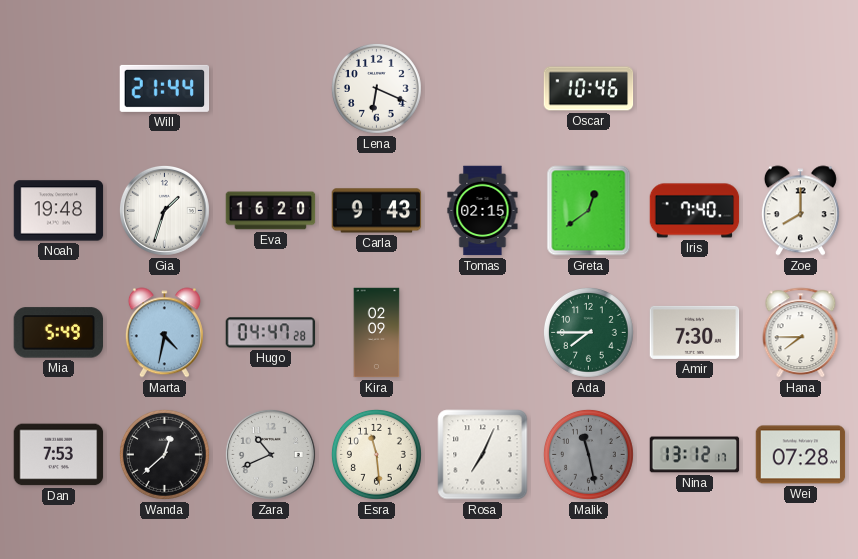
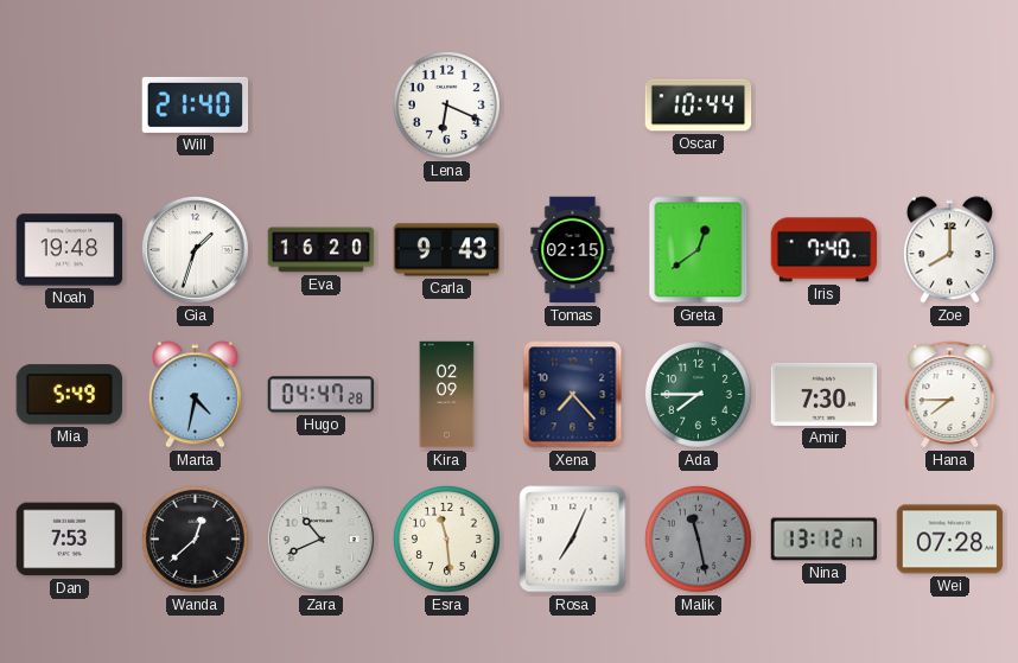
Will: 21:44 -> 21:40 (196, 104)
Oscar: 10:46 -> 10:44 (699, 106)
Xena: none -> 7:23 (573, 395)
